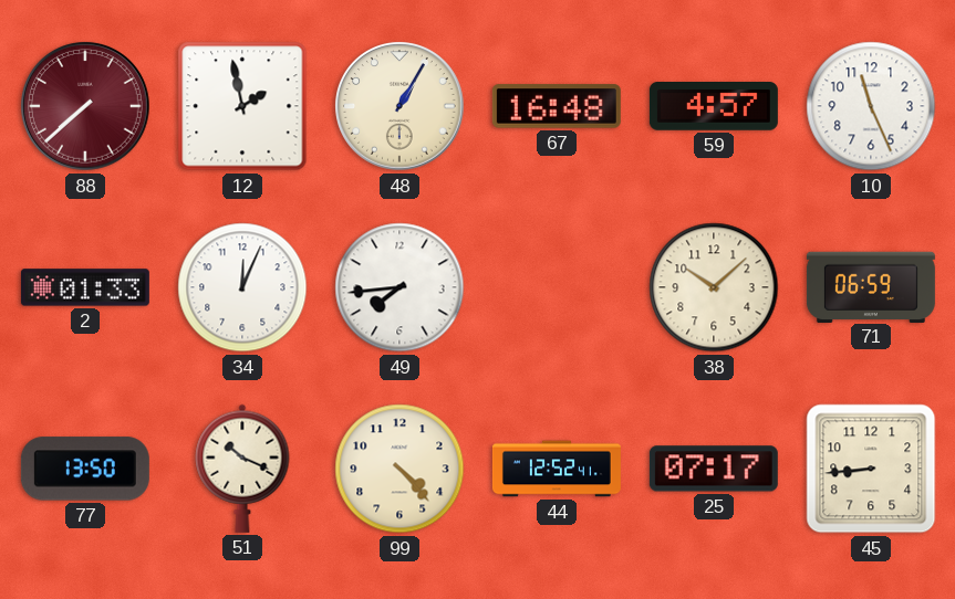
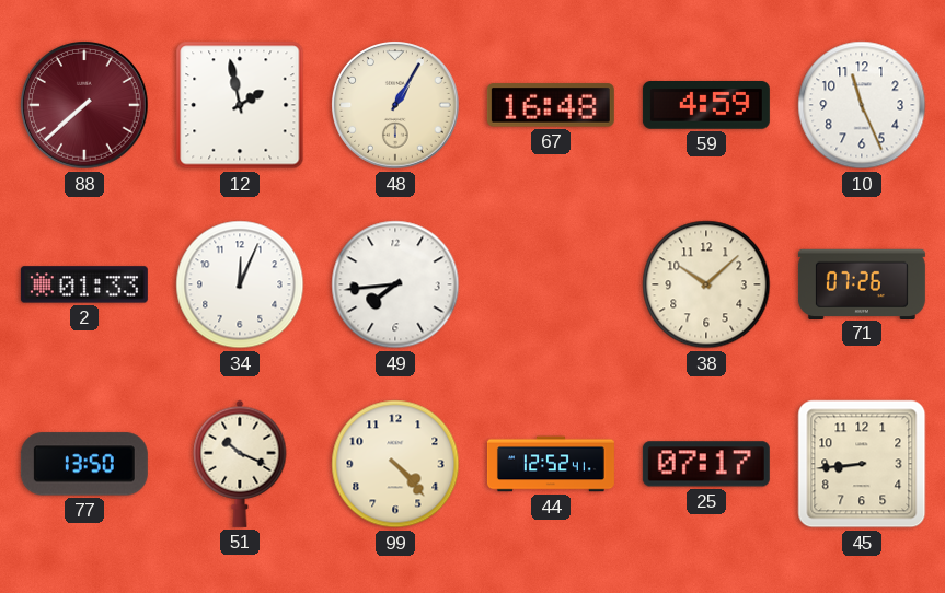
59: 4:57 -> 4:59 (706, 106)
71: 06:59 -> 07:26 (862, 283)
